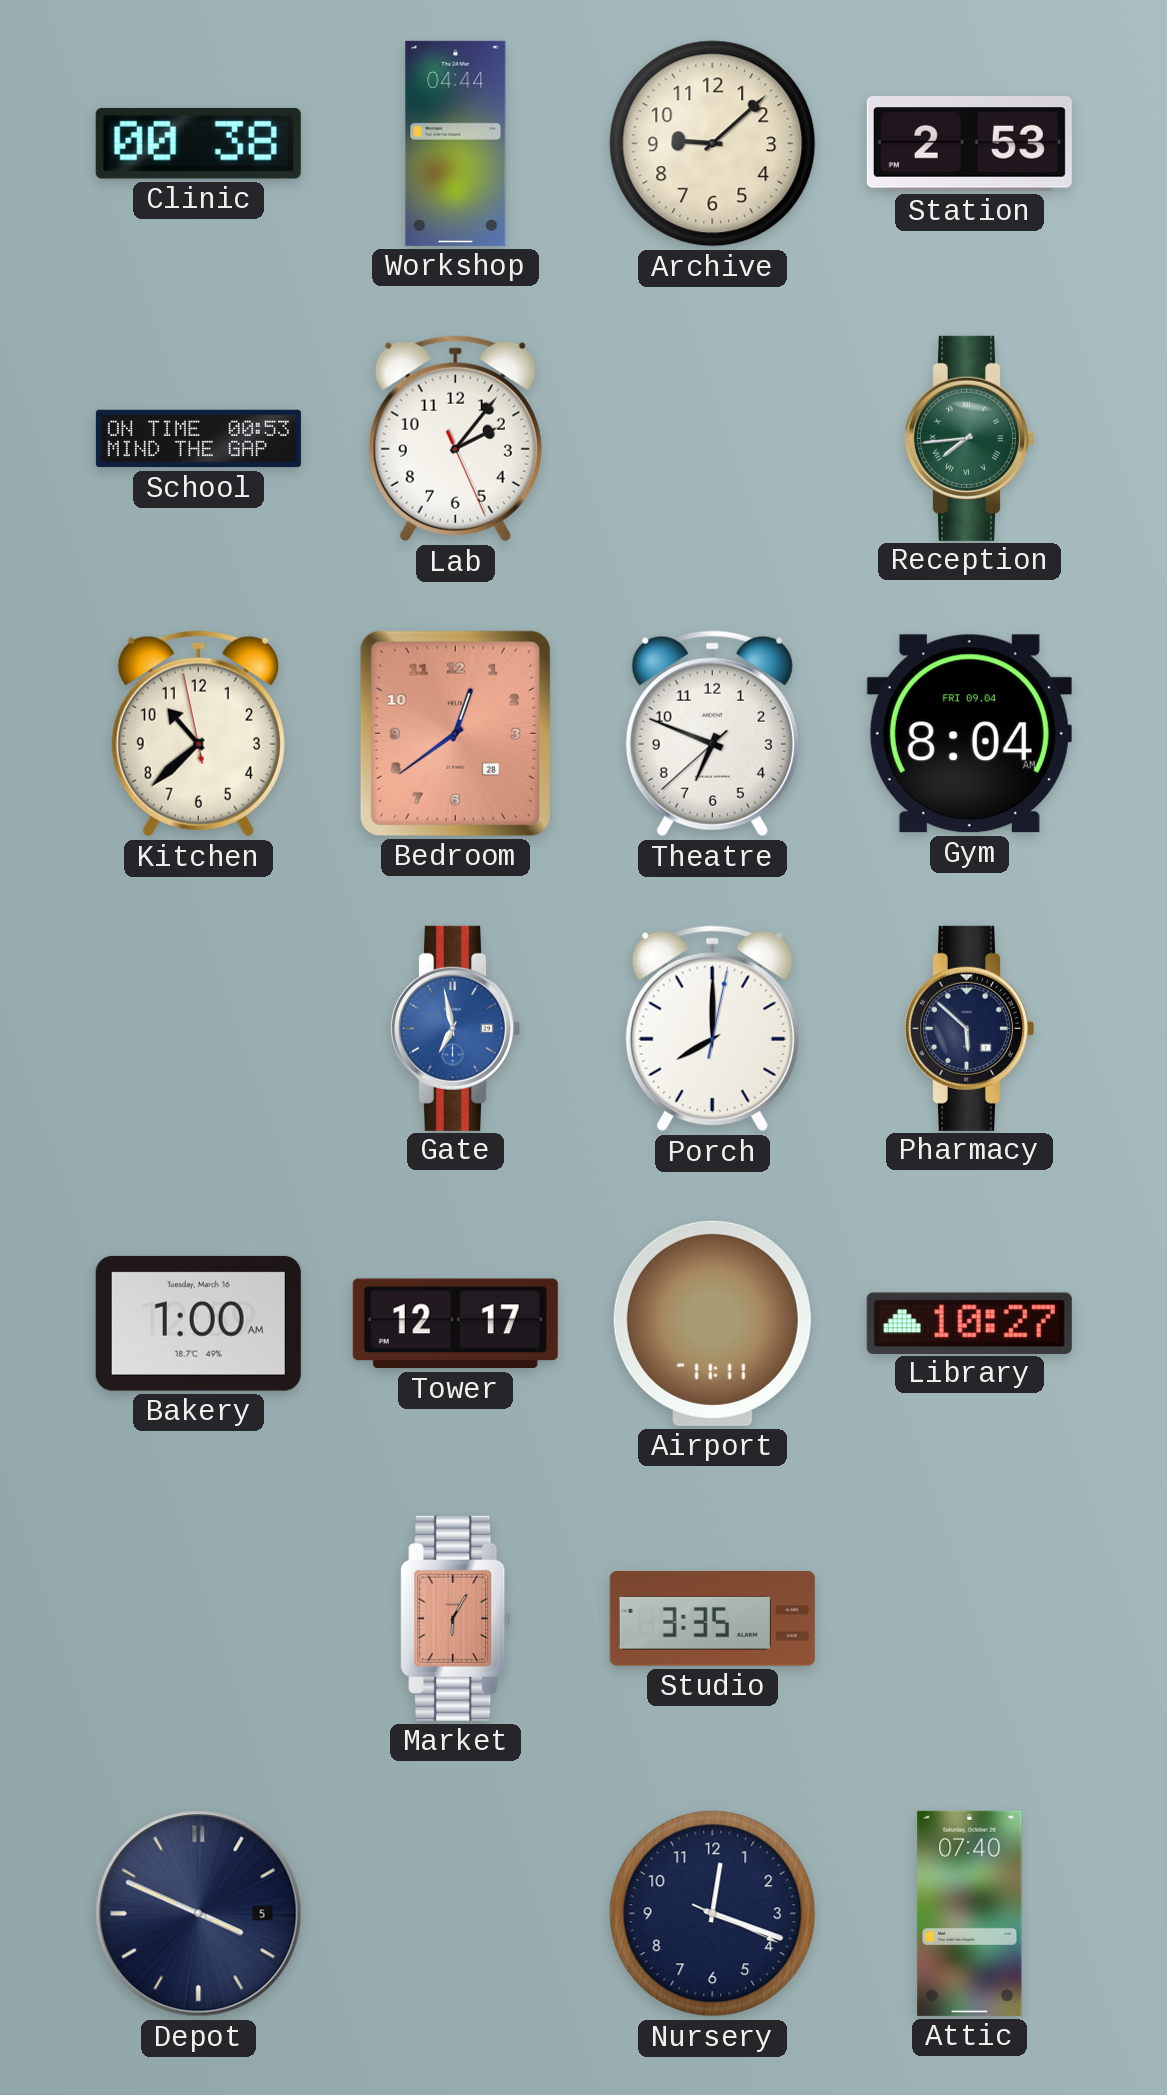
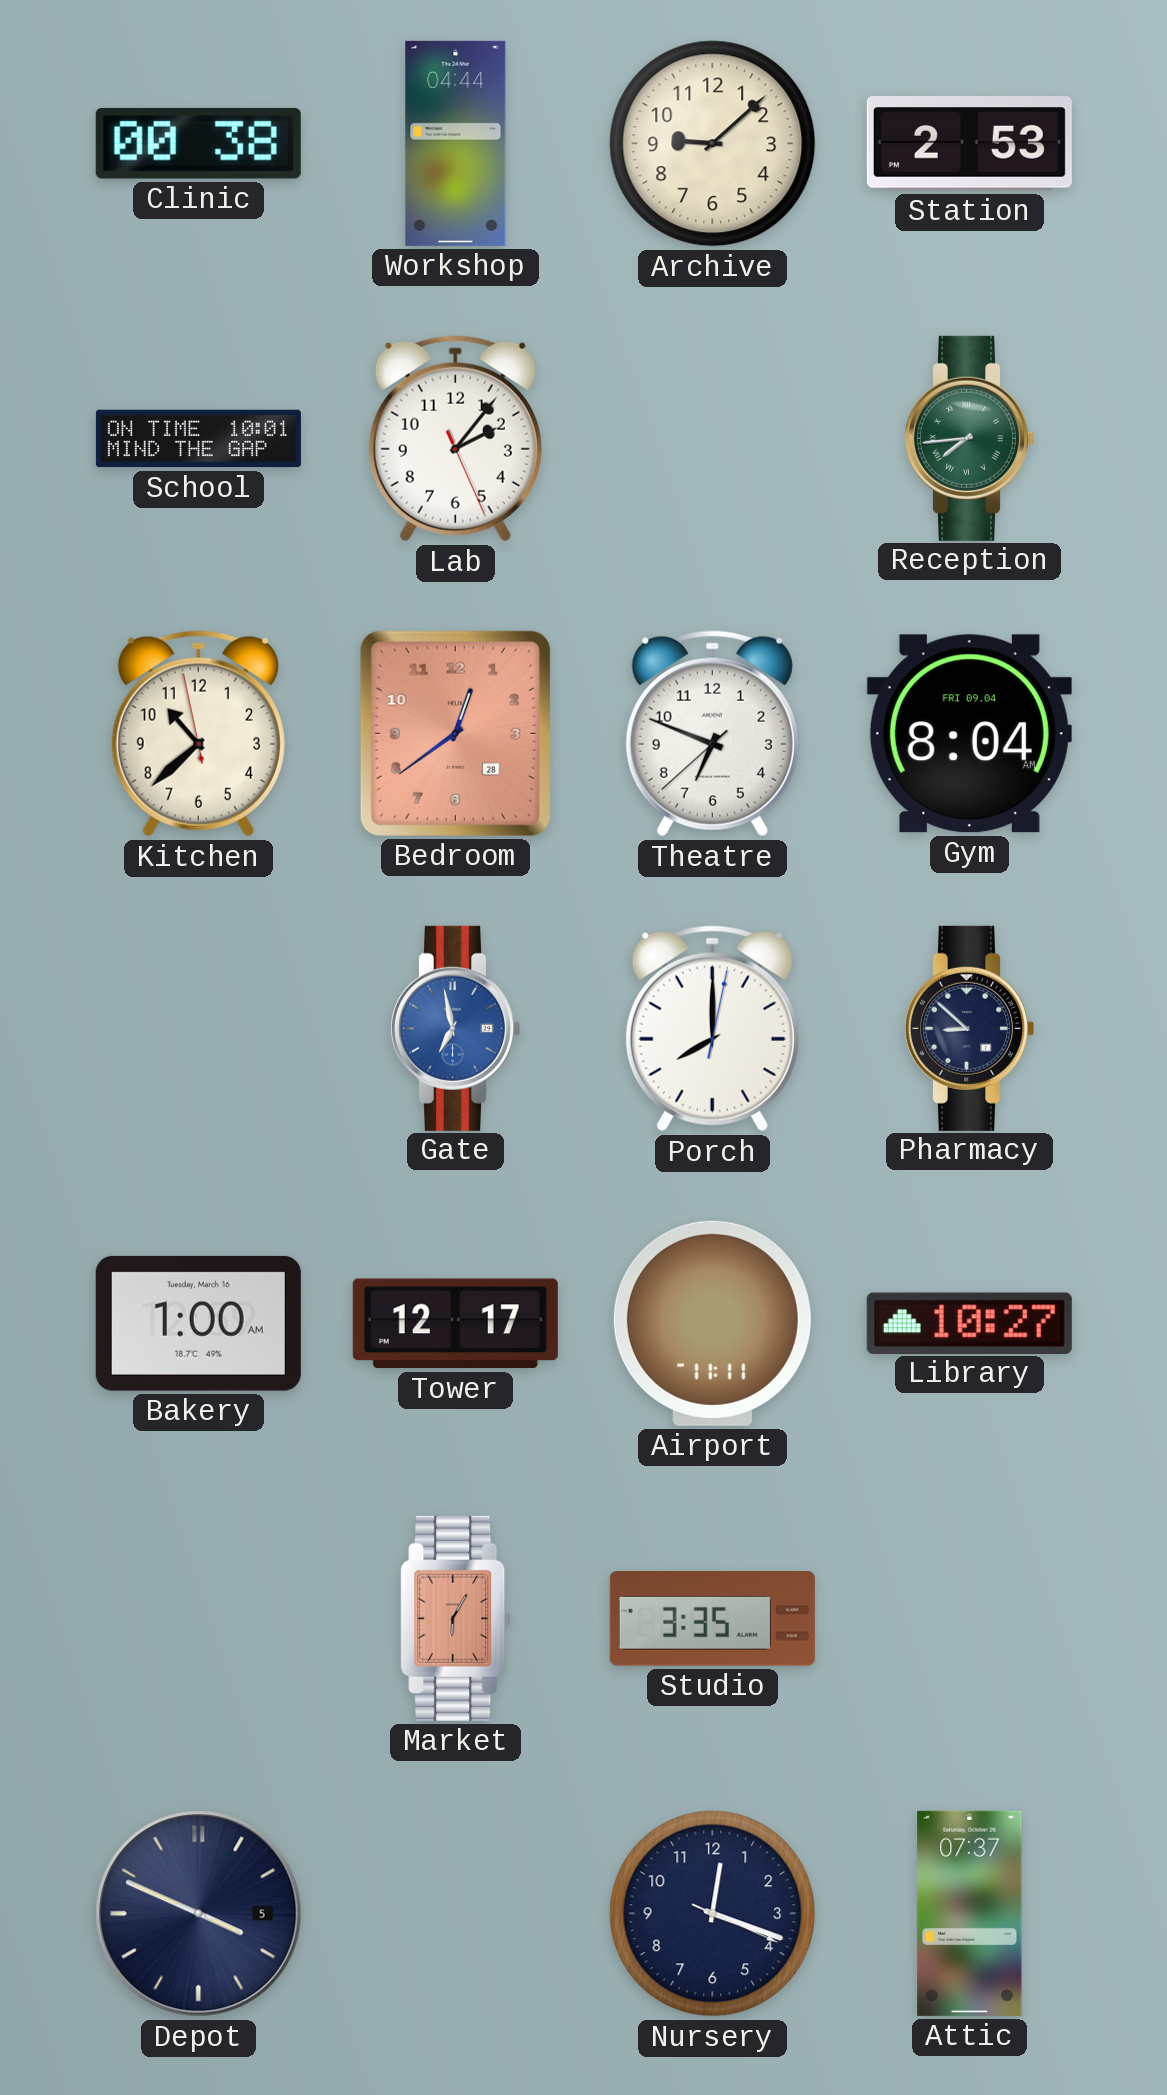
School: 00:53 -> 10:01 (198, 439)
Pharmacy: 5:52 -> 8:52 (968, 1028)
Attic: 07:40 -> 07:37 (970, 1913)
